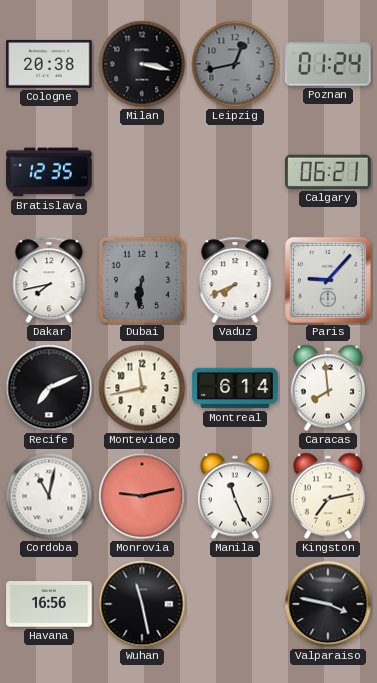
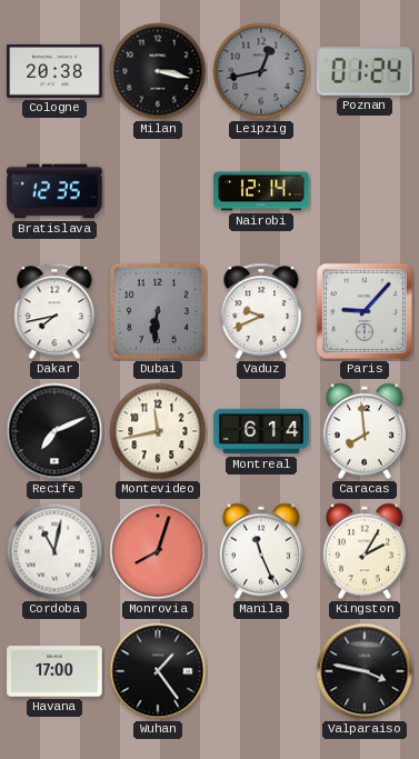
Nairobi: none -> 12:14 (261, 191)
Calgary: 06:21 -> none (329, 172)
Vaduz: 7:41 -> 9:41 (261, 311)
Monrovia: 9:13 -> 8:03 (158, 551)
Kingston: 7:13 -> 2:05 (365, 551)
Havana: 16:56 -> 17:00 (54, 671)
Wuhan: 11:28 -> 1:24 (158, 671)
